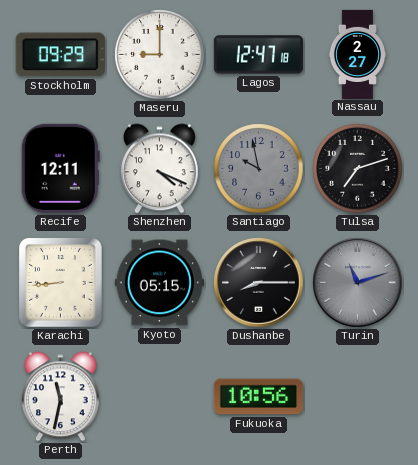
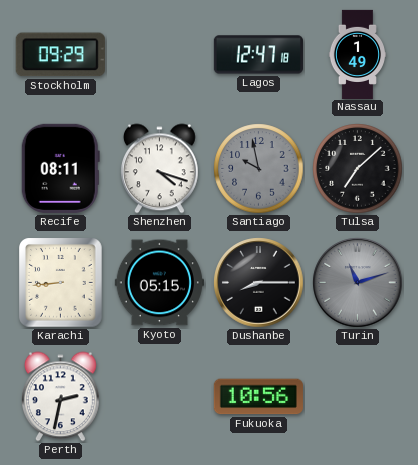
Maseru: 9:00 -> none (160, 55)
Nassau: 2:27 -> 1:49 (357, 54)
Recife: 12:11 -> 08:11 (60, 168)
Shenzhen: 4:19 -> 4:18 (159, 169)
Tulsa: 7:12 -> 7:08 (358, 169)
Perth: 11:32 -> 2:32 (60, 397)
